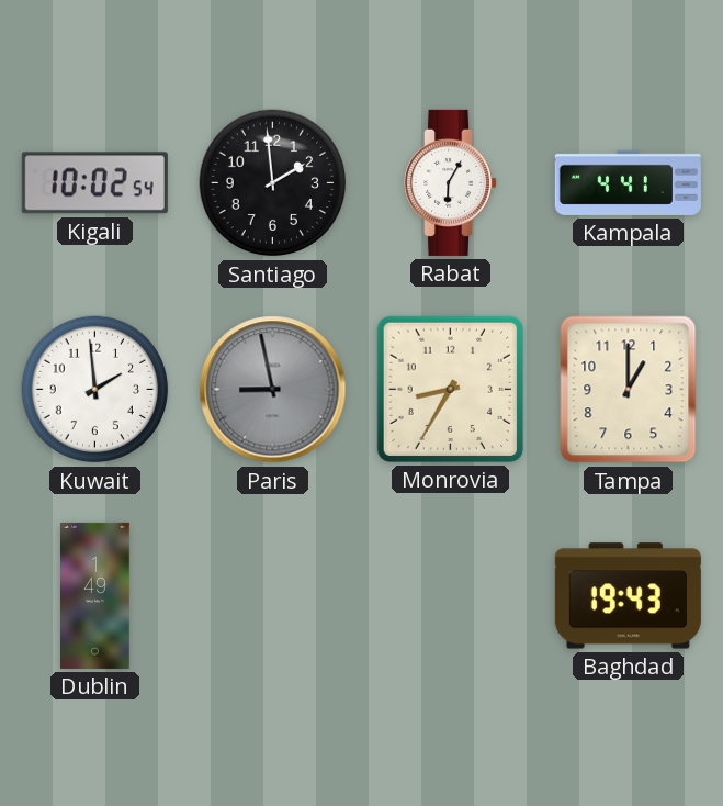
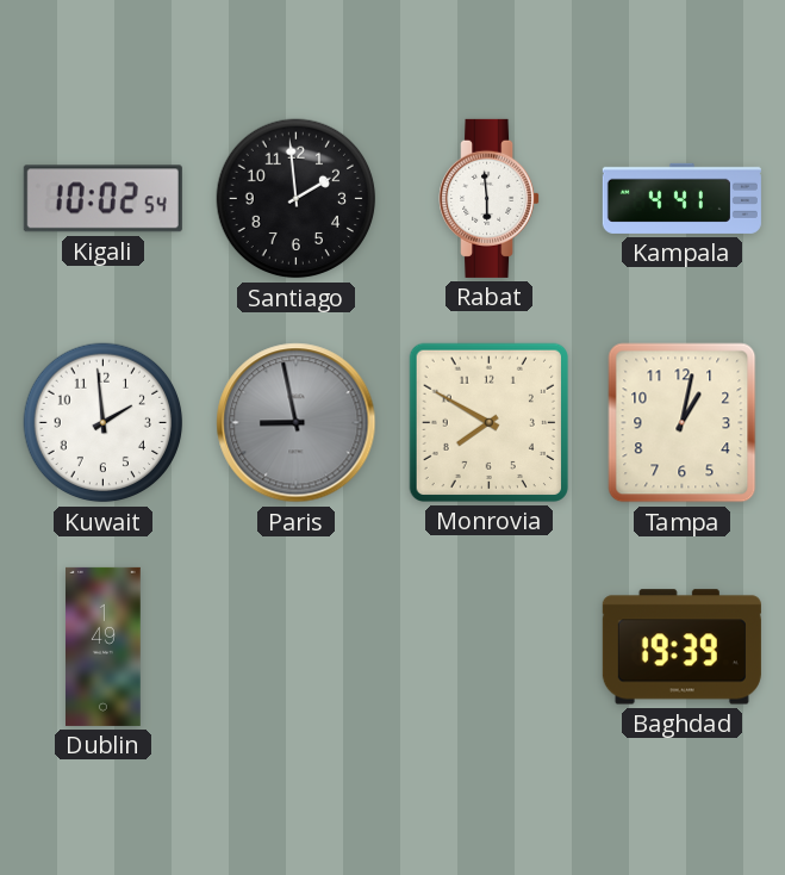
Rabat: 6:05 -> 5:59 (490, 198)
Monrovia: 8:35 -> 7:50 (488, 422)
Tampa: 1:00 -> 1:02 (683, 423)
Baghdad: 19:43 -> 19:39 (681, 647)
